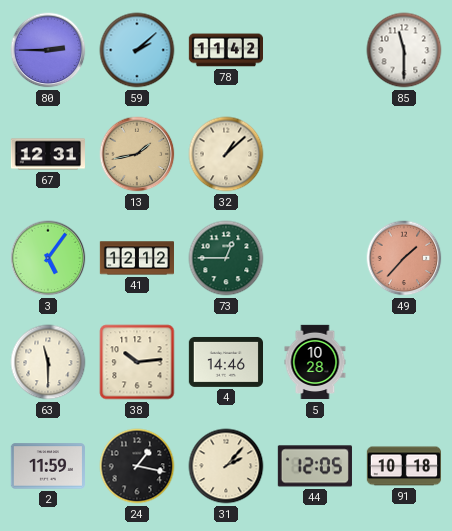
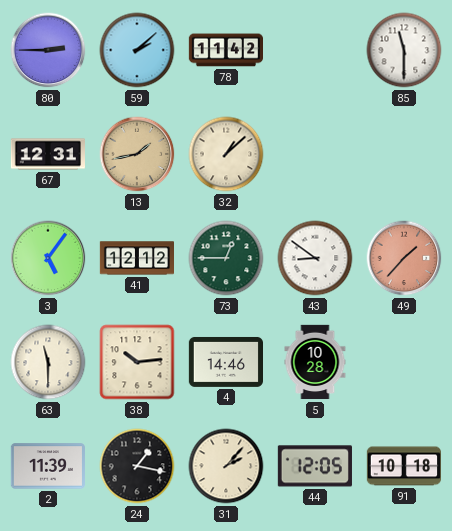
43: none -> 8:51 (315, 258)
2: 11:59 -> 11:39 (47, 466)
